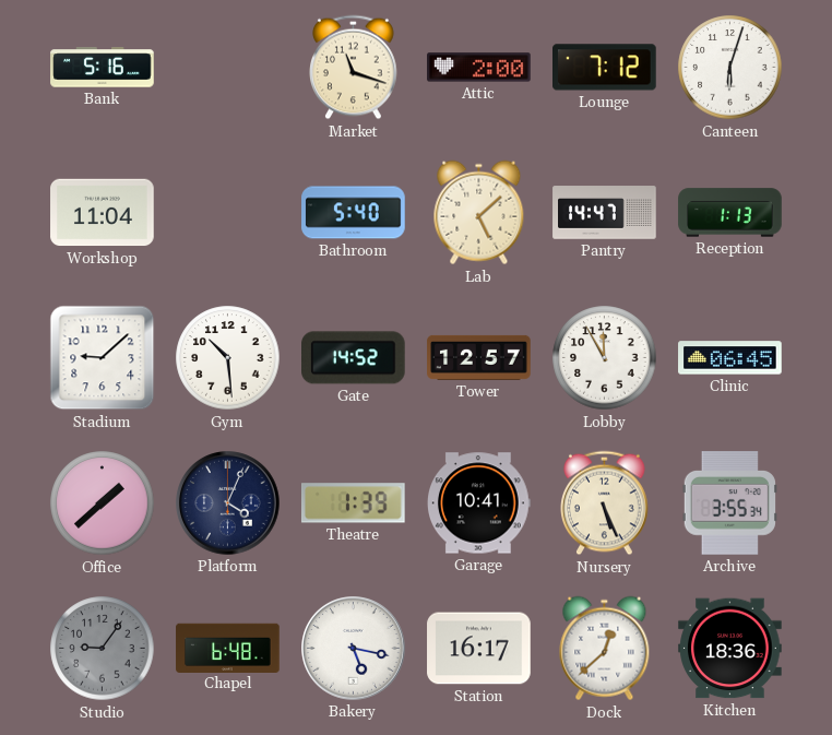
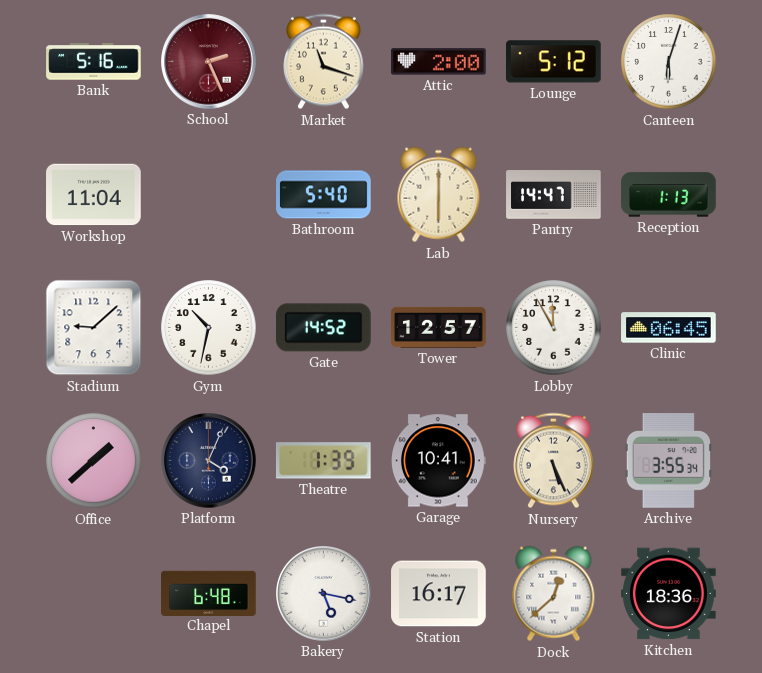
School: none -> 2:26 (209, 62)
Lounge: 7:12 -> 5:12 (554, 62)
Lab: 5:08 -> 6:00 (439, 195)
Gym: 10:29 -> 10:32 (209, 328)
Studio: 9:06 -> none (103, 649)
